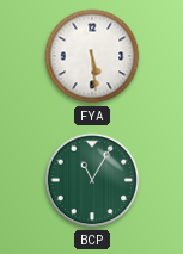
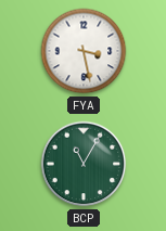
FYA: 5:29 -> 3:28 (84, 51)
